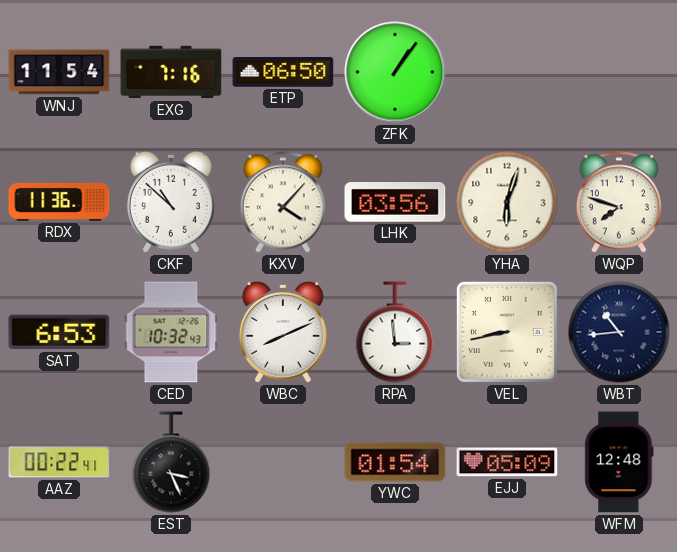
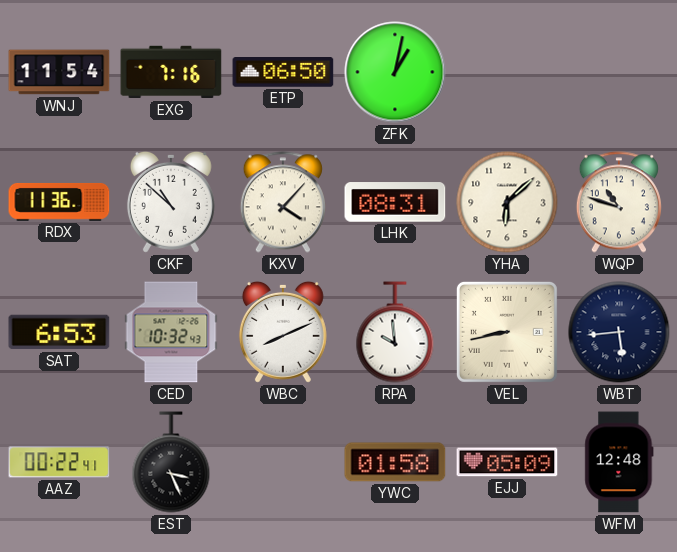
ZFK: 1:06 -> 1:02 (395, 72)
LHK: 03:56 -> 08:31 (395, 202)
YHA: 6:03 -> 6:08 (507, 202)
WQP: 7:48 -> 10:48 (619, 202)
RPA: 2:59 -> 9:59 (395, 332)
WBT: 10:44 -> 5:44 (619, 332)
YWC: 01:54 -> 01:58 (395, 462)
